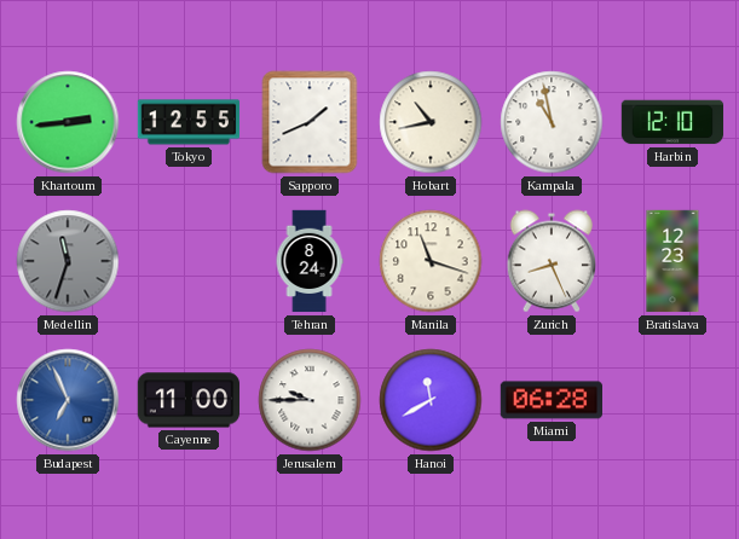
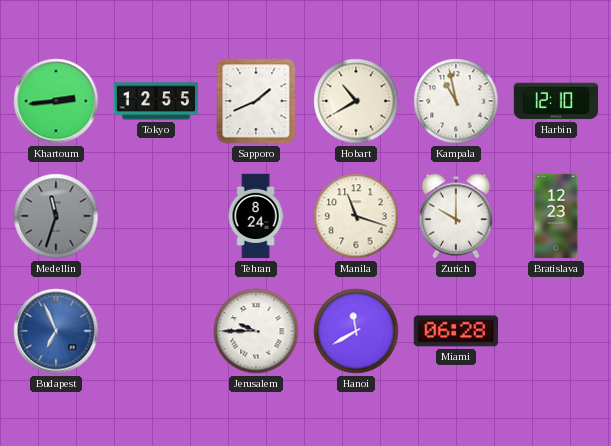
Hobart: 10:43 -> 10:40 (356, 101)
Zurich: 8:26 -> 10:00 (455, 216)
Cayenne: 11:00 -> none (189, 400)
